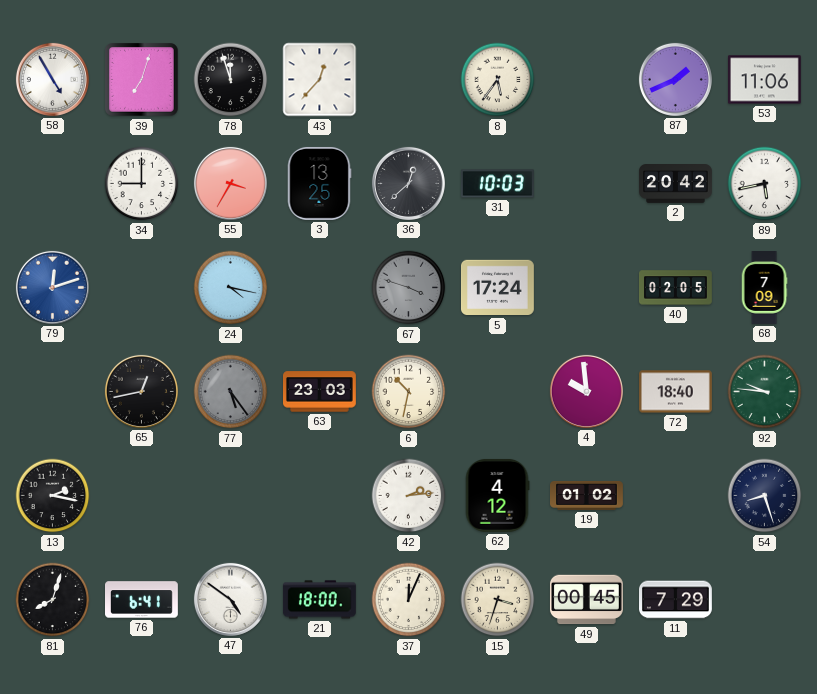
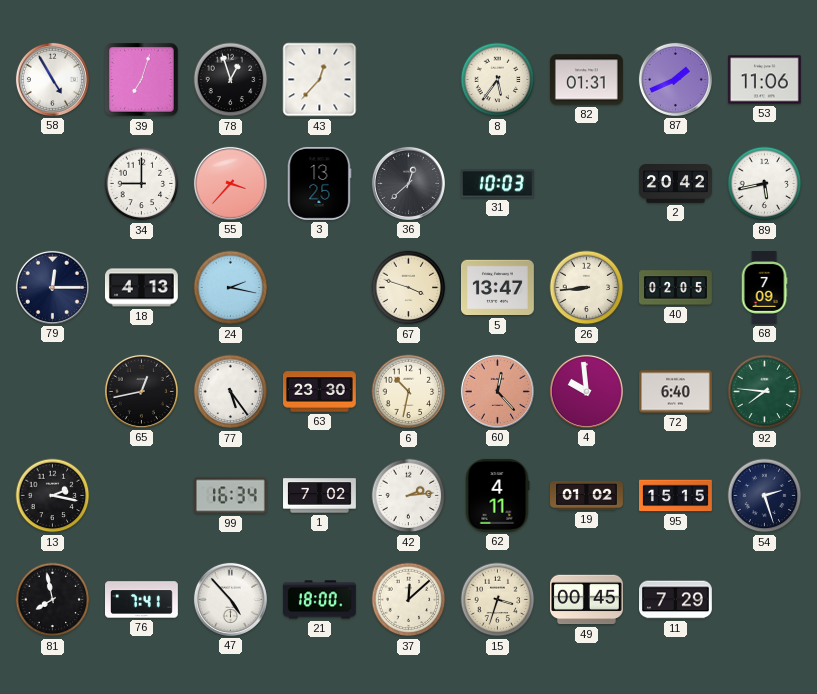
78: 11:57 -> 12:57 (231, 80)
82: none -> 01:31 (587, 80)
55: 3:35 -> 3:37 (230, 183)
79: 12:12 -> 12:15 (52, 287)
79 dial: blue -> navy (52, 287)
18: none -> 4:13 (141, 288)
24: 4:17 -> 2:17 (231, 288)
67 dial: grey -> cream (409, 288)
5: 17:24 -> 13:47 (498, 288)
26: none -> 8:44 (587, 288)
77 dial: grey -> white (231, 392)
63: 23:03 -> 23:30 (320, 392)
60: none -> 12:23 (497, 391)
72: 18:40 -> 6:40 (676, 392)
92: 9:46 -> 7:46 (765, 392)
99: none -> 16:34 (230, 496)
1: none -> 7:02 (320, 496)
62: 4:12 -> 4:11 (497, 495)
95: none -> 15:15 (676, 496)
54: 8:27 -> 2:27 (765, 496)
81: 8:03 -> 7:58 (53, 600)
76: 6:41 -> 7:41 (142, 600)
47: 4:51 -> 4:53 (230, 599)
37: 12:04 -> 12:08 (409, 600)
